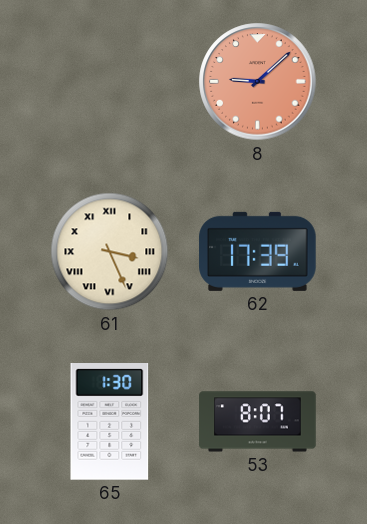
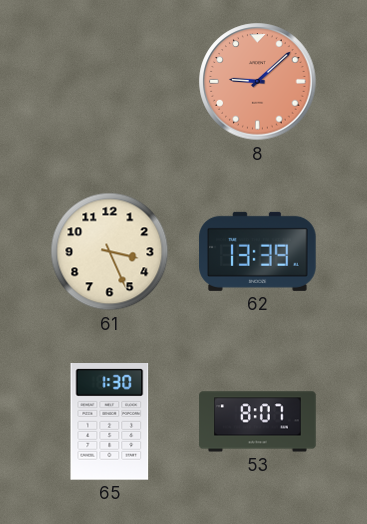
61 numerals: Roman -> Arabic (110, 252)
62: 17:39 -> 13:39 (258, 251)
